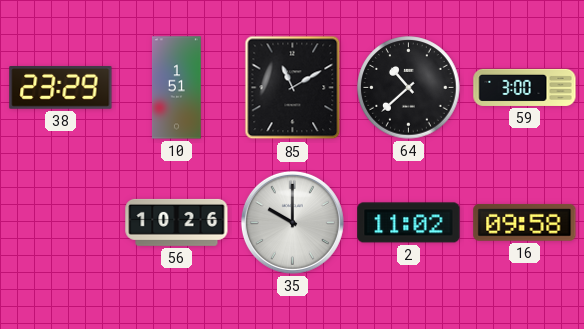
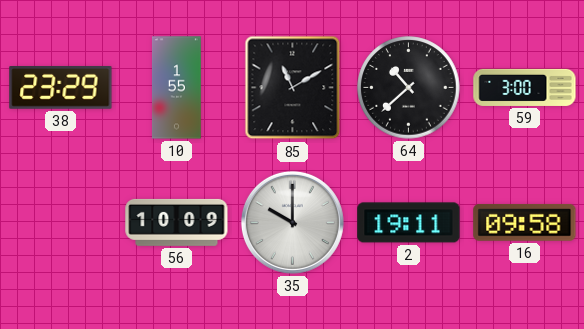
10: 1:51 -> 1:55 (177, 88)
56: 10:26 -> 10:09 (177, 222)
2: 11:02 -> 19:11 (409, 223)
